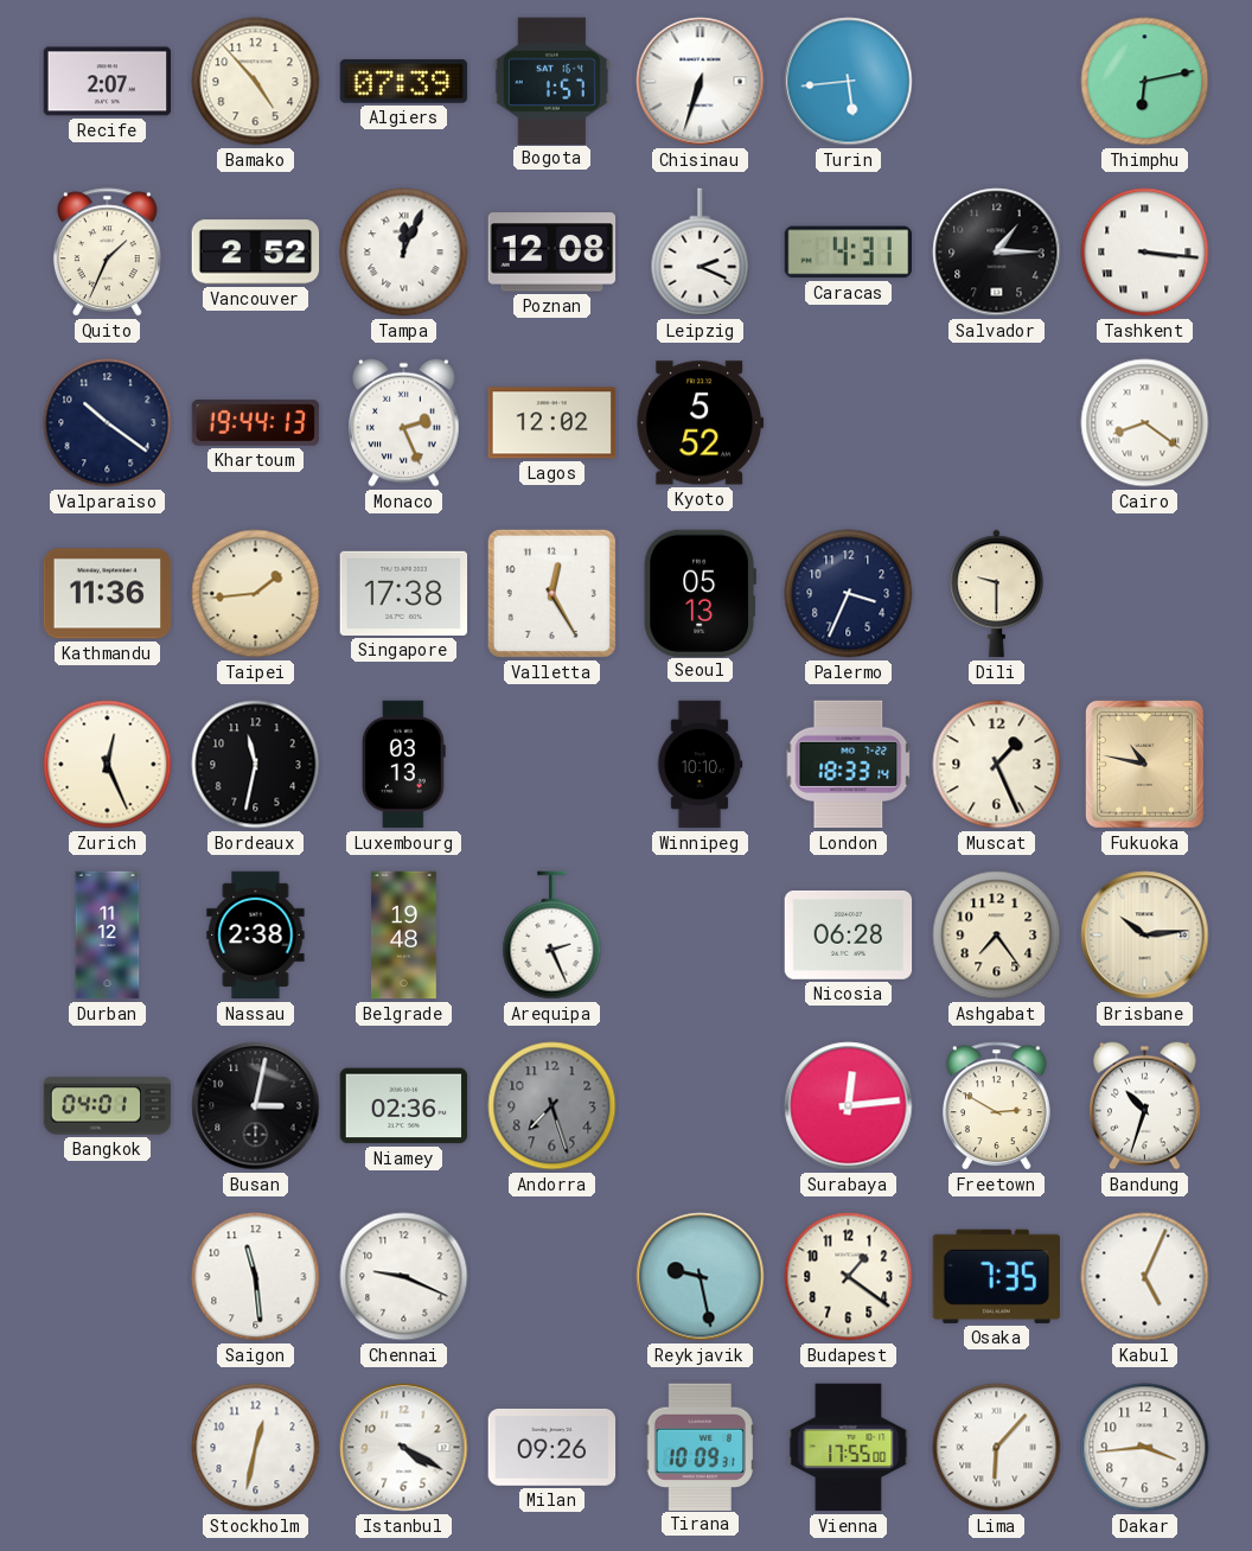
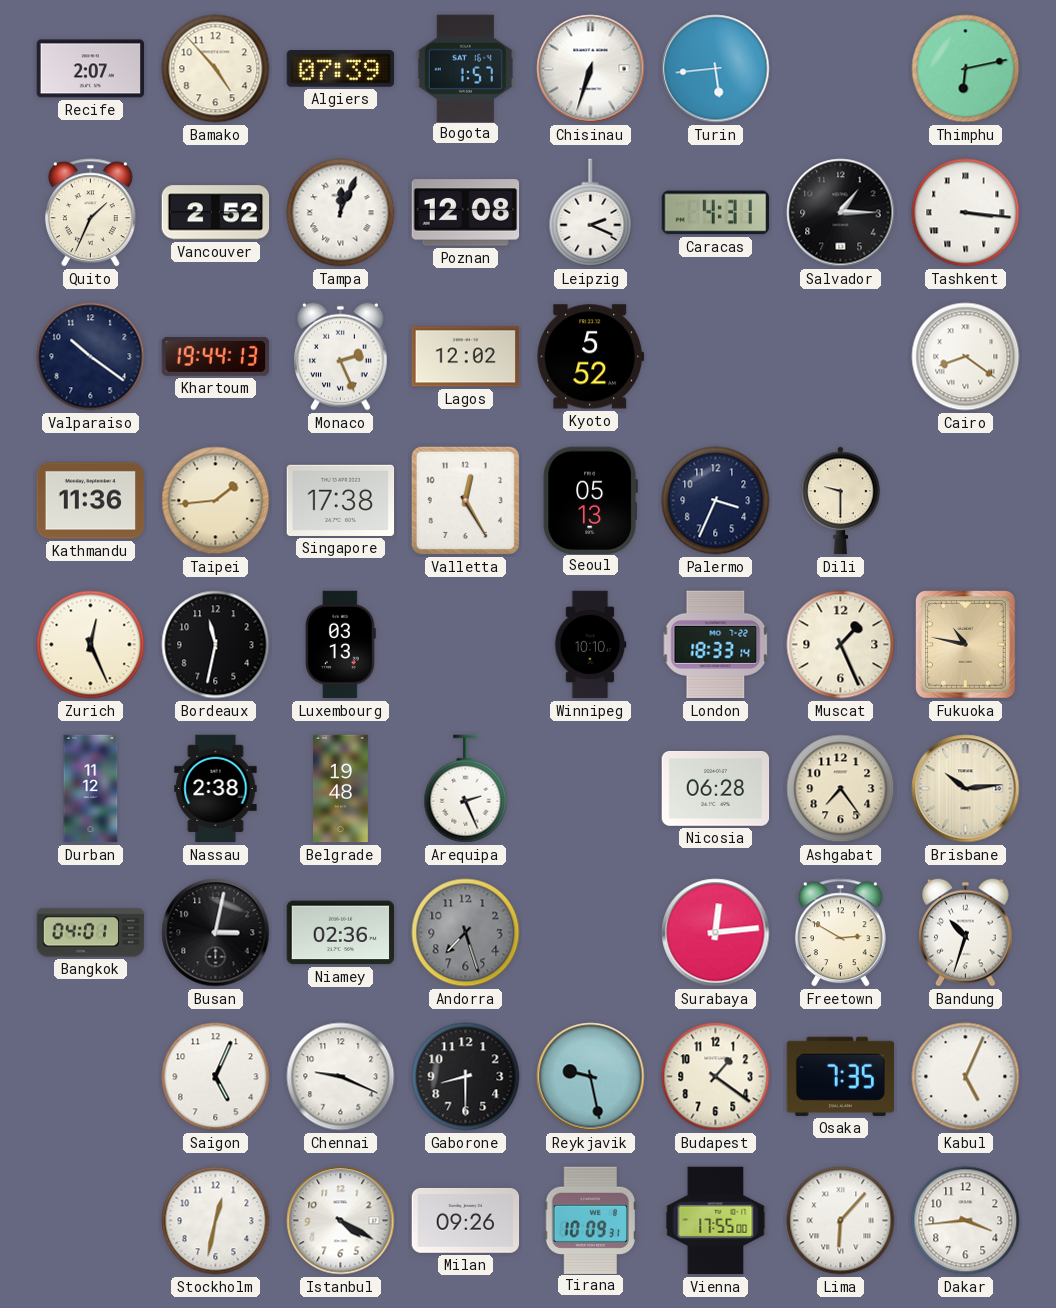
Saigon: 11:29 -> 5:04 (216, 1077)
Gaborone: none -> 8:30 (466, 1077)
